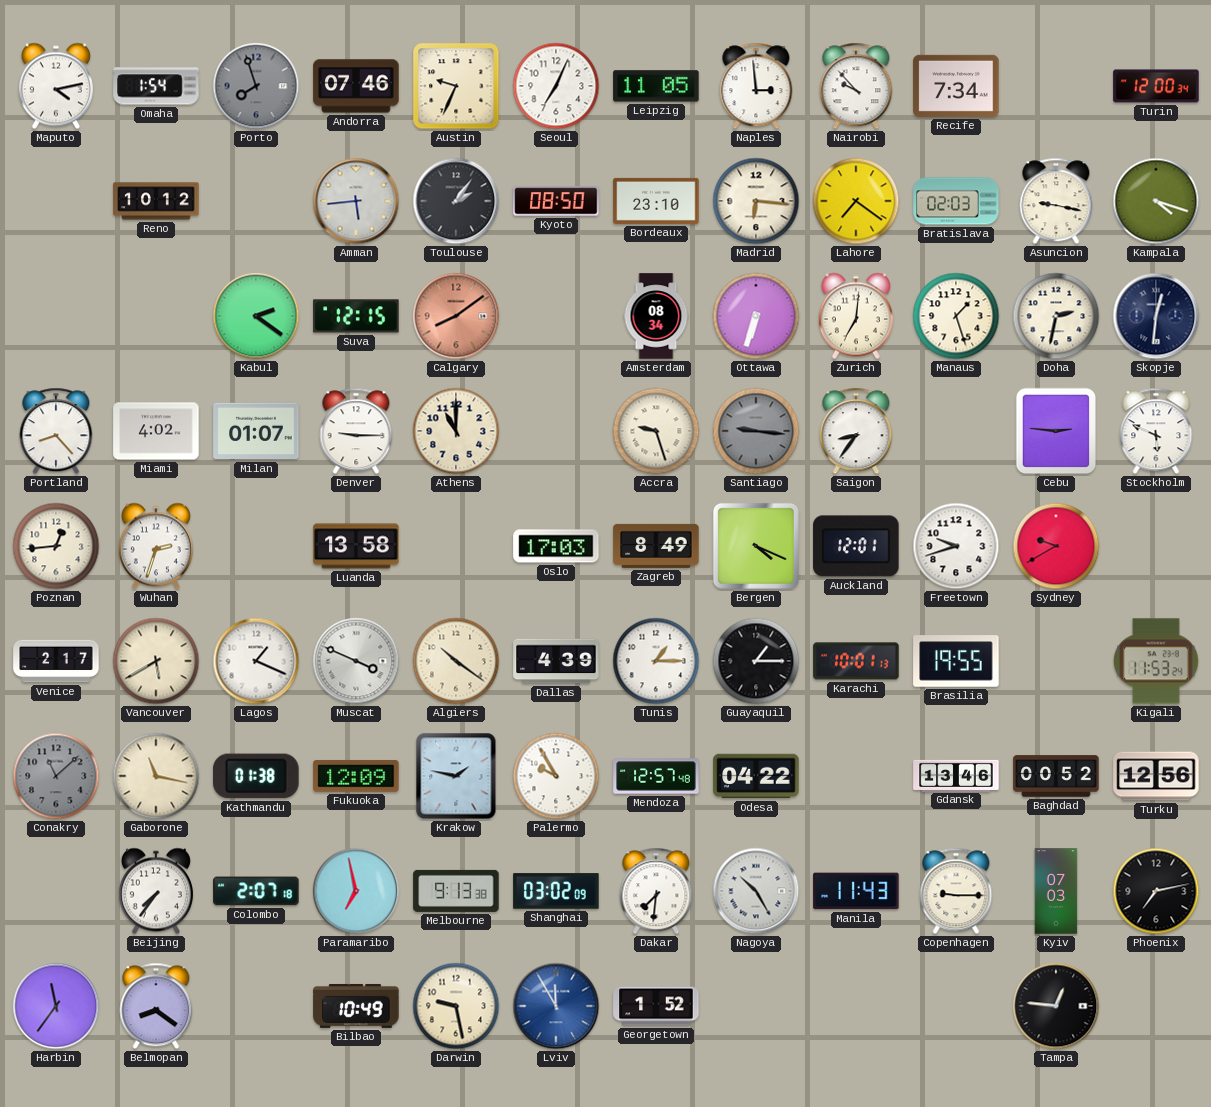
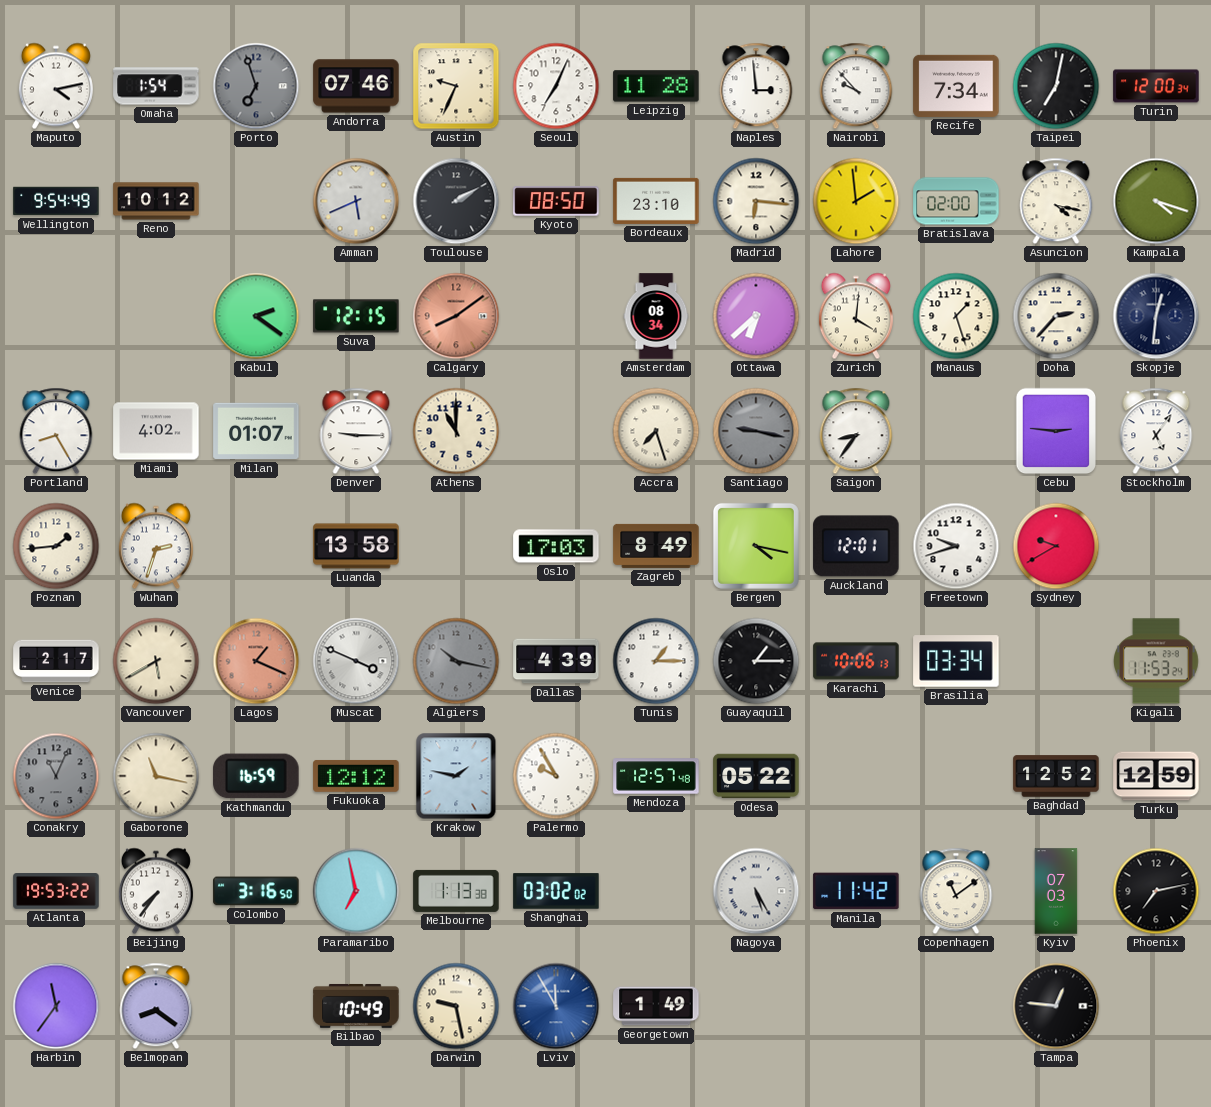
Porto: 7:57 -> 6:57 (256, 86)
Leipzig: 11:05 -> 11:28 (656, 86)
Taipei: none -> 7:02 (1056, 86)
Wellington: none -> 9:54 (56, 201)
Amman: 5:44 -> 5:41 (356, 201)
Toulouse: 2:06 -> 2:10 (456, 201)
Lahore: 7:21 -> 1:59 (856, 201)
Bratislava: 02:03 -> 02:00 (956, 201)
Asuncion: 9:17 -> 4:17 (1056, 201)
Ottawa: 6:33 -> 6:38 (756, 316)
Zurich: 7:01 -> 4:01 (856, 316)
Doha: 2:32 -> 2:37 (1056, 316)
Portland: 8:23 -> 8:25 (56, 431)
Accra: 9:27 -> 7:27 (656, 431)
Santiago: 9:16 -> 9:17 (756, 431)
Stockholm: 5:49 -> 5:06 (1156, 431)
Poznan: 12:44 -> 1:44 (56, 546)
Bergen: 4:19 -> 4:17 (756, 546)
Lagos dial: white -> salmon (256, 661)
Algiers: 10:21 -> 10:17 (456, 661)
Algiers dial: cream -> grey (456, 661)
Karachi: 10:01 -> 10:06 (856, 661)
Brasilia: 19:55 -> 03:34 (956, 661)
Conakry: 11:08 -> 11:04 (56, 776)
Kathmandu: 01:38 -> 16:59 (256, 776)
Fukuoka: 12:09 -> 12:12 (356, 776)
Odesa: 04:22 -> 05:22 (756, 776)
Gdansk: 13:46 -> none (956, 775)
Baghdad: 00:52 -> 12:52 (1056, 776)
Turku: 12:56 -> 12:59 (1156, 776)
Atlanta: none -> 19:53 (56, 891)
Colombo: 2:07 -> 3:16 (256, 891)
Melbourne: 9:13 -> 1:13 (456, 891)
Shanghai: 03:02:09 -> 03:02:02 (556, 891)
Dakar: 7:31 -> none (656, 891)
Nagoya: 10:25 -> 5:25 (756, 891)
Manila: 11:43 -> 11:42 (856, 891)
Copenhagen: 9:15 -> 11:09 (956, 891)
Georgetown: 1:52 -> 1:49 (656, 1006)
